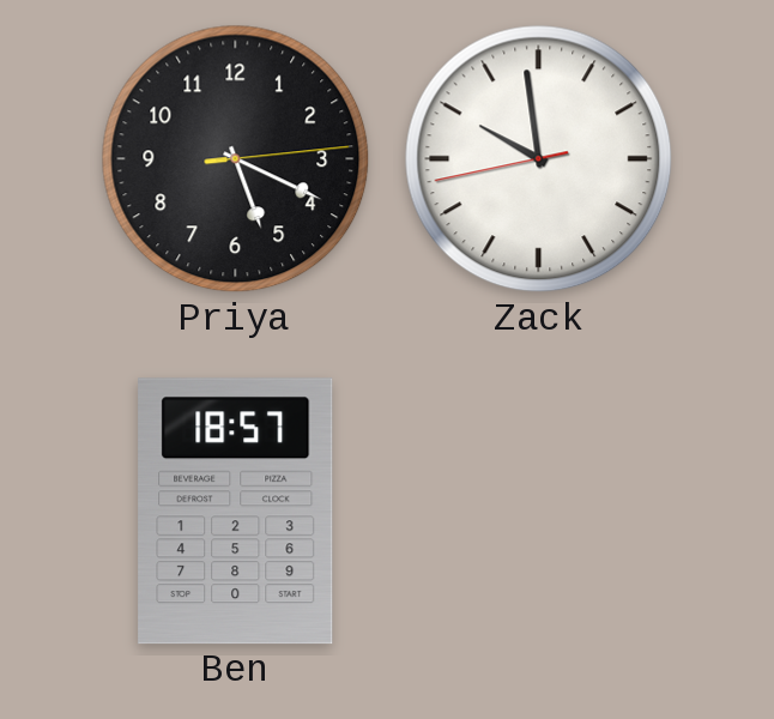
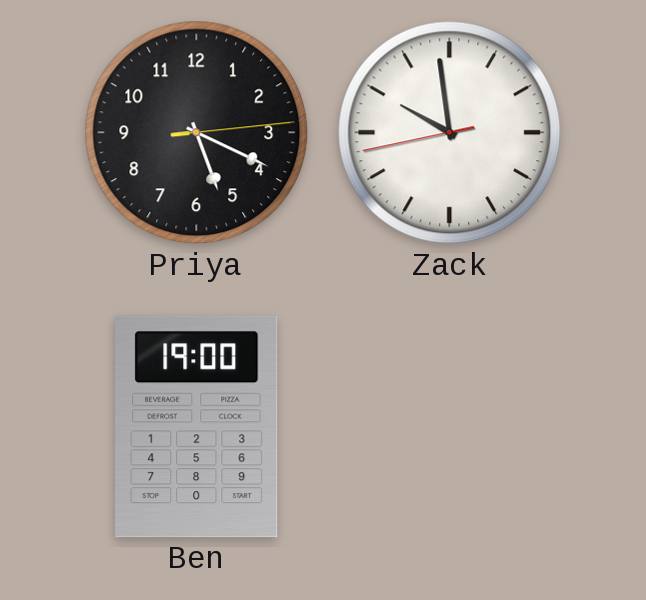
Ben: 18:57 -> 19:00 (197, 427)
